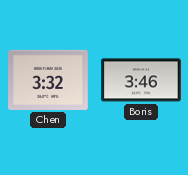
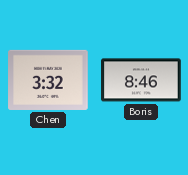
Boris: 3:46 -> 8:46 (141, 80)
